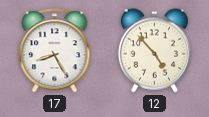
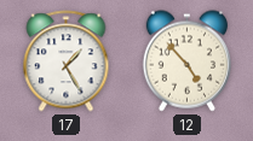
17: 8:25 -> 1:25 (67, 61)
